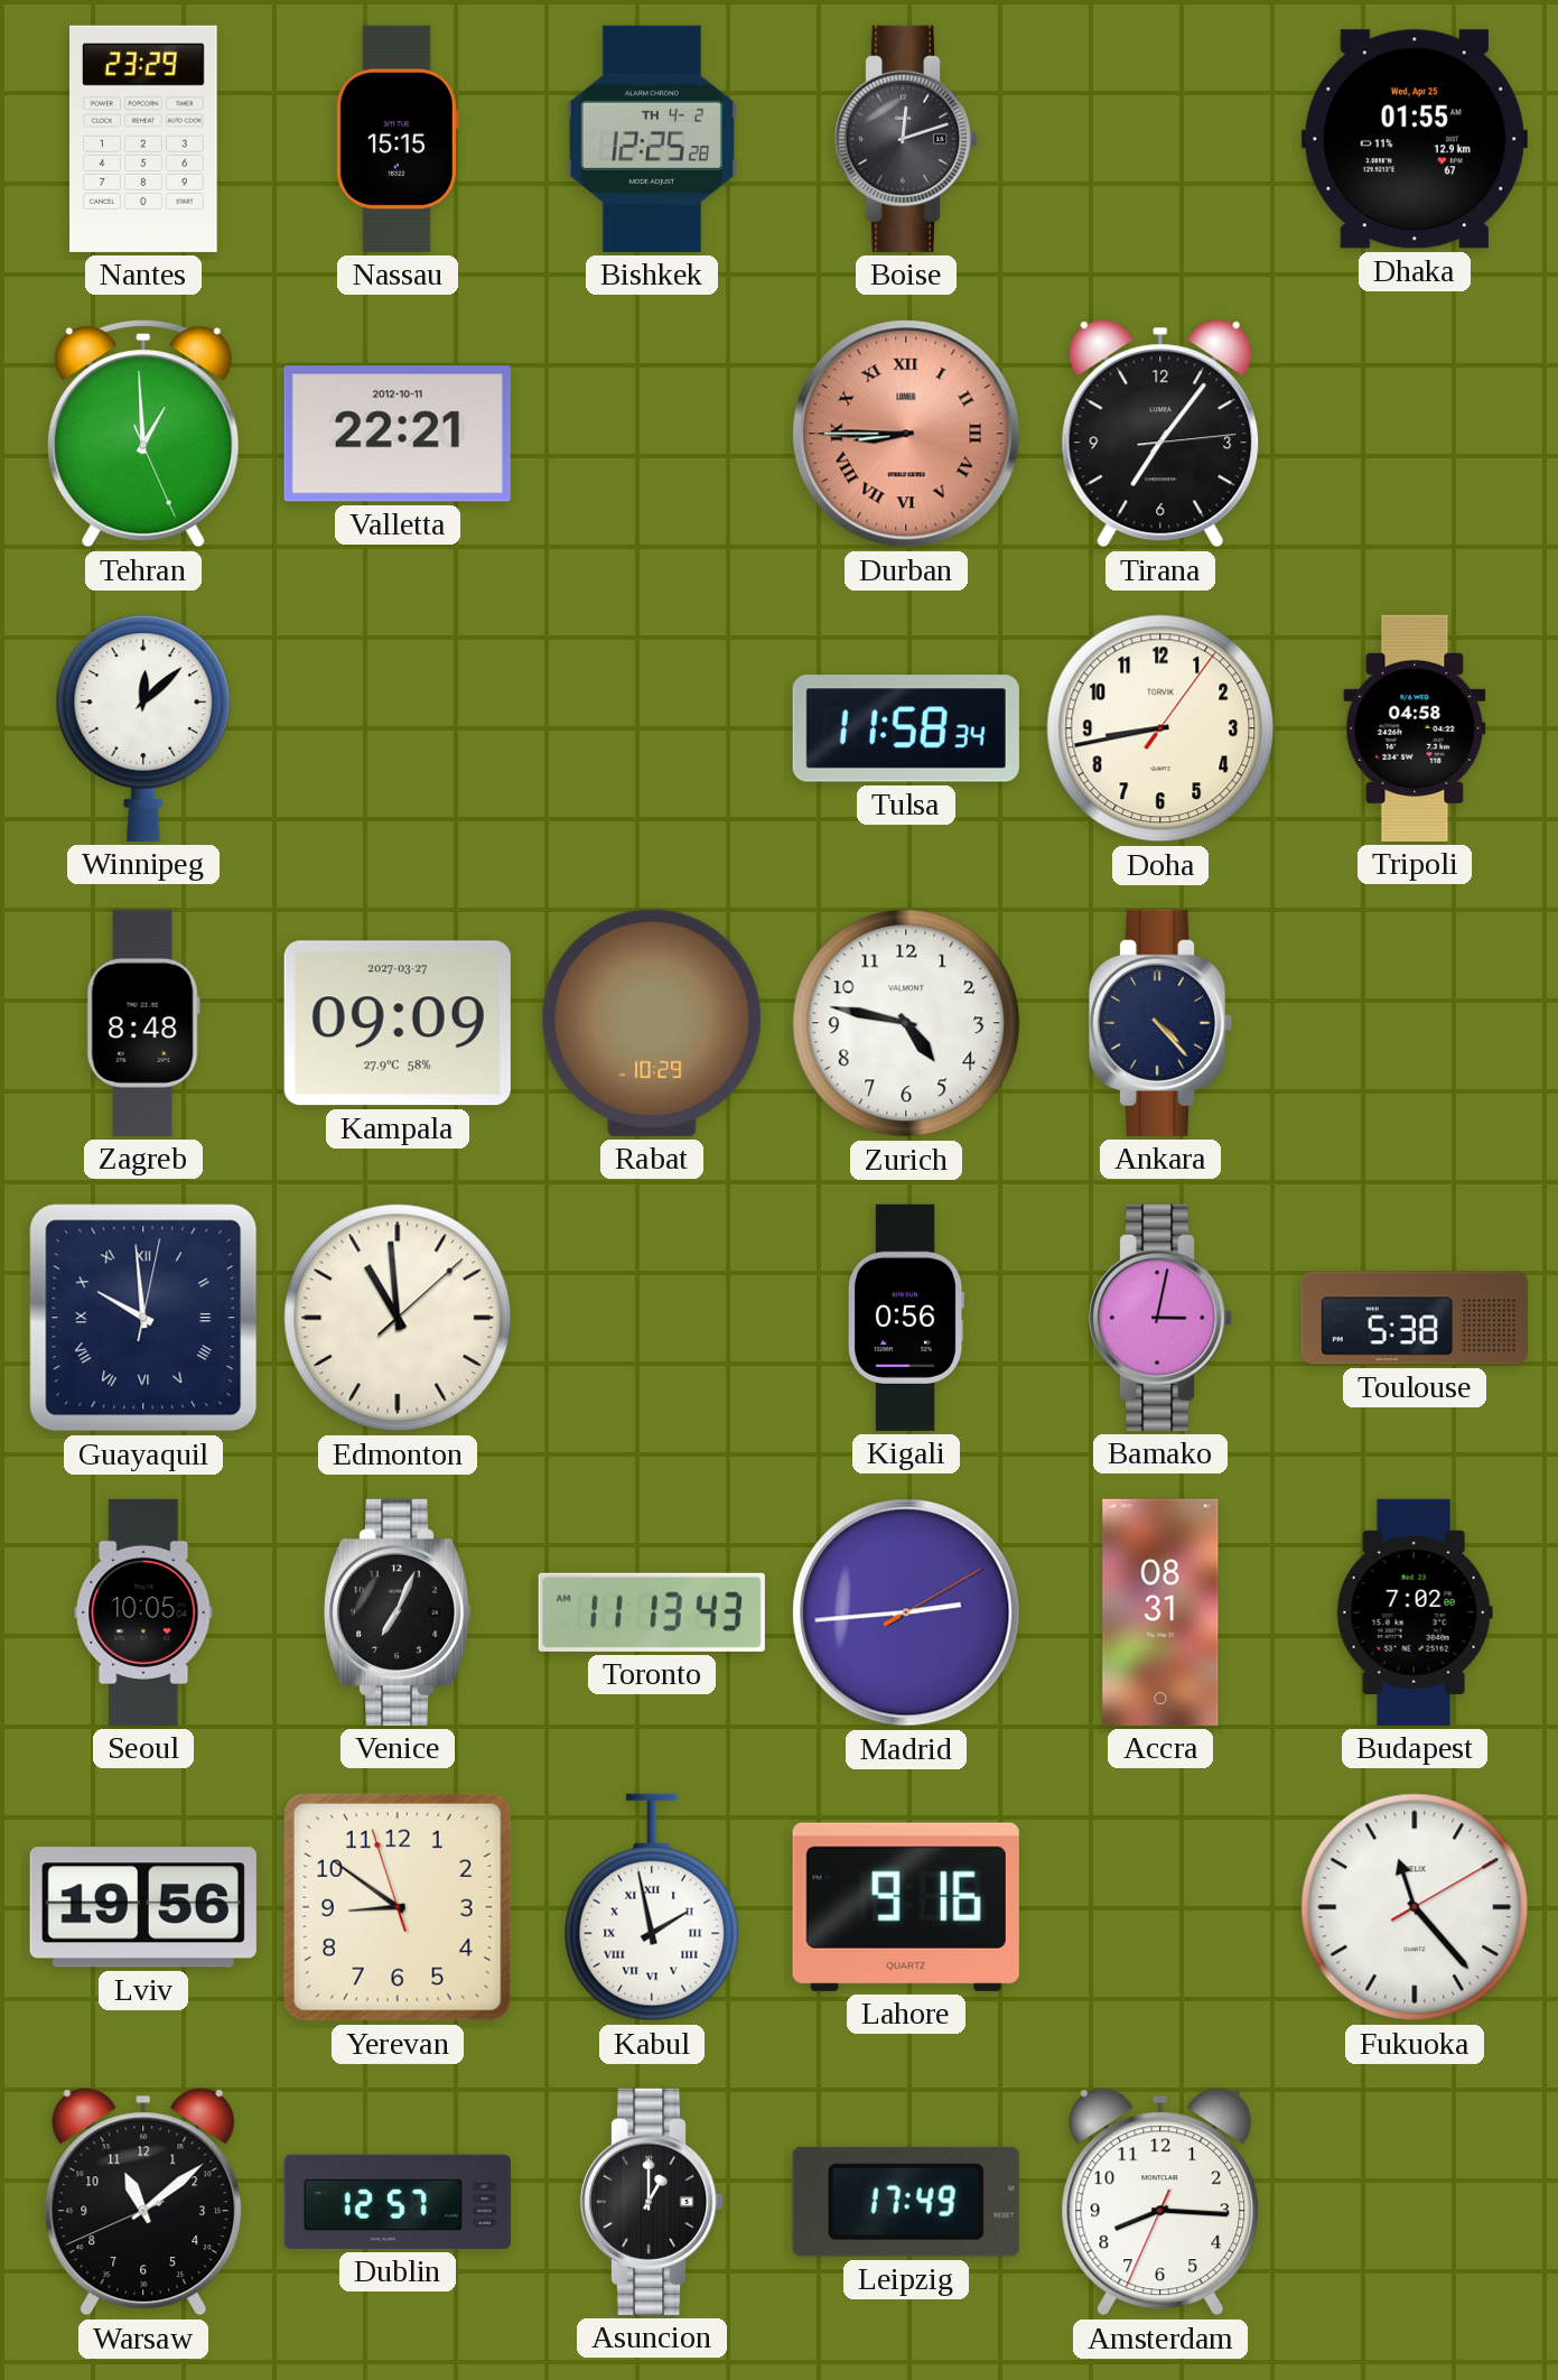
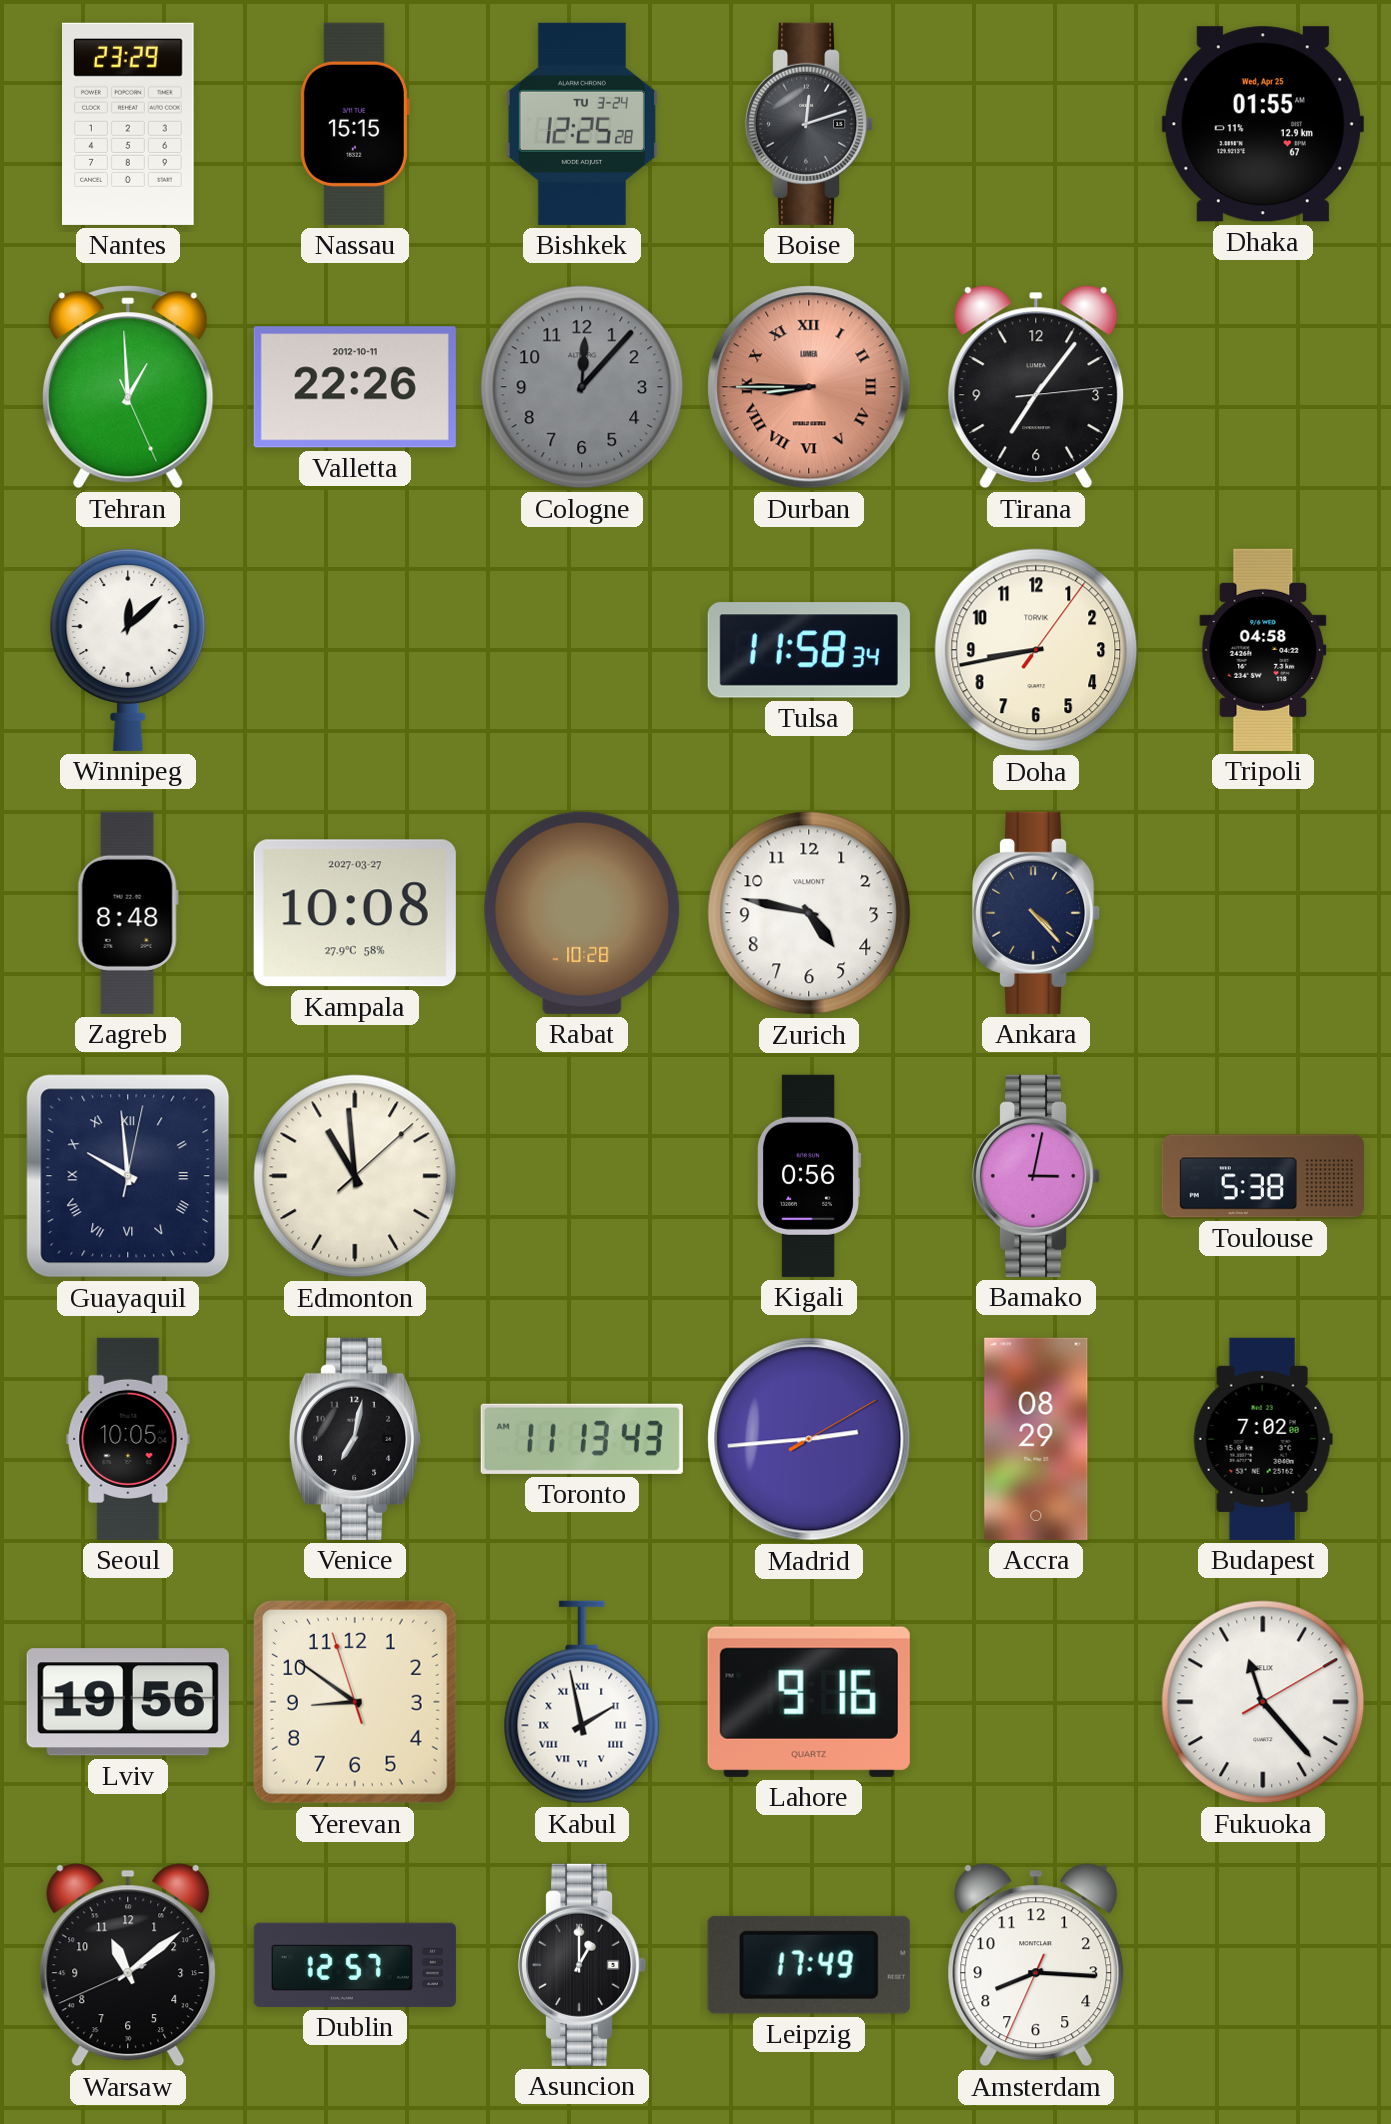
Bishkek date: TH 4-2 -> TU 3-24 (582, 124)
Valletta: 22:21 -> 22:26 (355, 387)
Cologne: none -> 12:07 (582, 387)
Kampala: 09:09 -> 10:08 (355, 913)
Rabat: 10:29 -> 10:28 (582, 913)
Venice: 7:04 -> 7:02 (355, 1439)
Accra: 08:31 -> 08:29 (1036, 1439)
